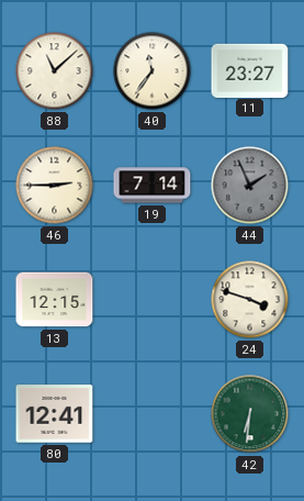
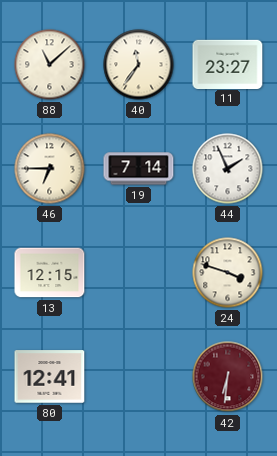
46: 2:45 -> 6:45 (50, 169)
44 dial: grey -> white (228, 169)
42 dial: green -> burgundy (228, 377)
